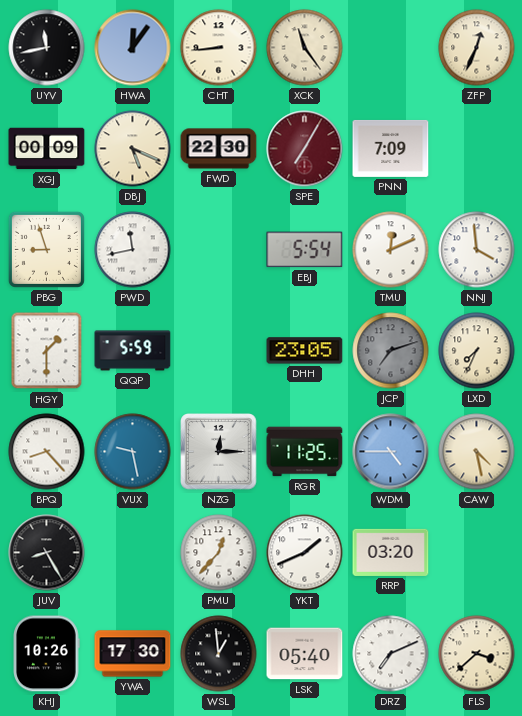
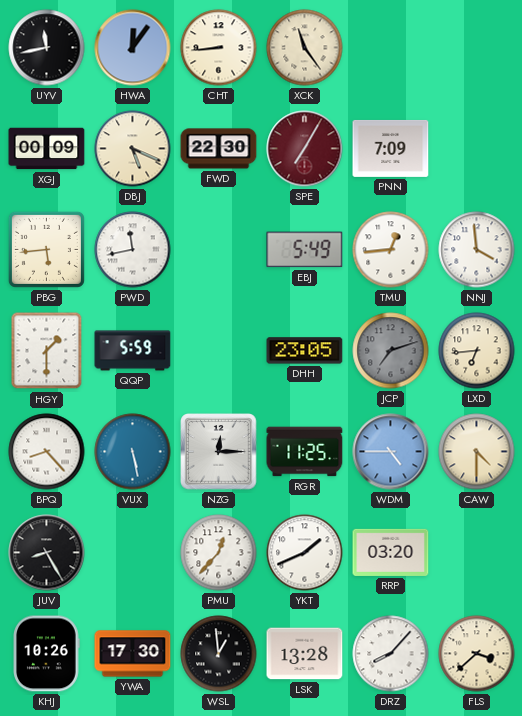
ZFP: 12:34 -> none (477, 48)
PBG: 8:57 -> 5:44 (46, 249)
EBJ: 5:54 -> 5:49 (305, 250)
TMU: 12:11 -> 12:44 (391, 250)
LXD: 7:34 -> 6:44 (477, 351)
VUX: 9:28 -> 5:28 (133, 452)
CAW: 4:28 -> 4:30 (477, 452)
LSK: 05:40 -> 13:28 (305, 654)
DRZ: 7:11 -> 8:07 (391, 654)
